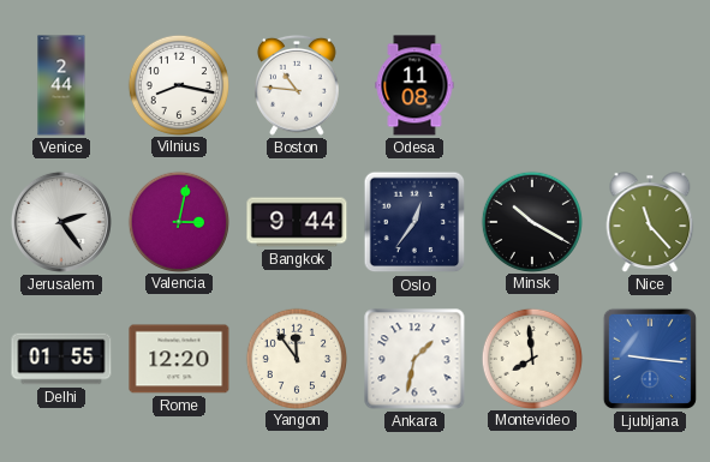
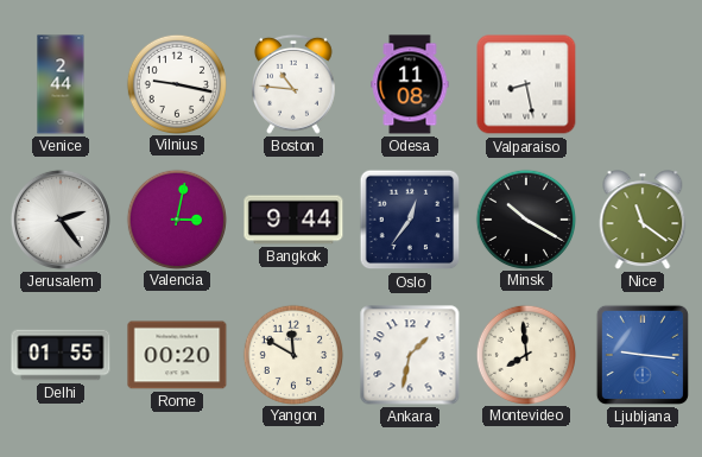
Vilnius: 8:17 -> 9:17 (176, 83)
Valparaiso: none -> 8:28 (526, 84)
Nice: 11:23 -> 11:21 (643, 220)
Rome: 12:20 -> 00:20 (177, 355)
Yangon: 11:54 -> 11:50 (292, 354)
